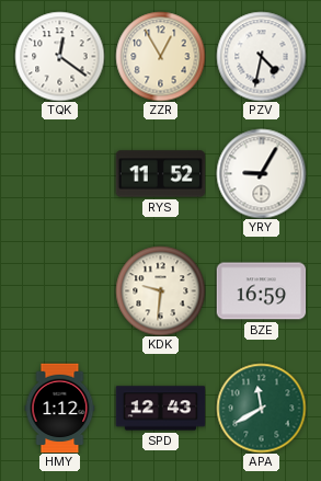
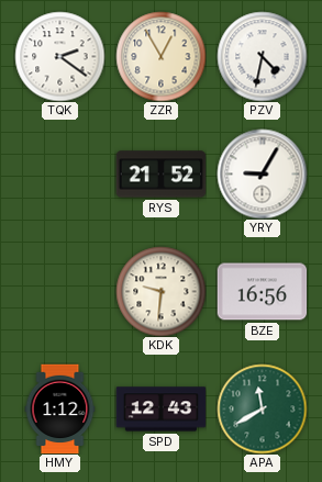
TQK: 12:21 -> 2:21 (59, 56)
RYS: 11:52 -> 21:52 (160, 175)
BZE: 16:59 -> 16:56 (262, 292)
